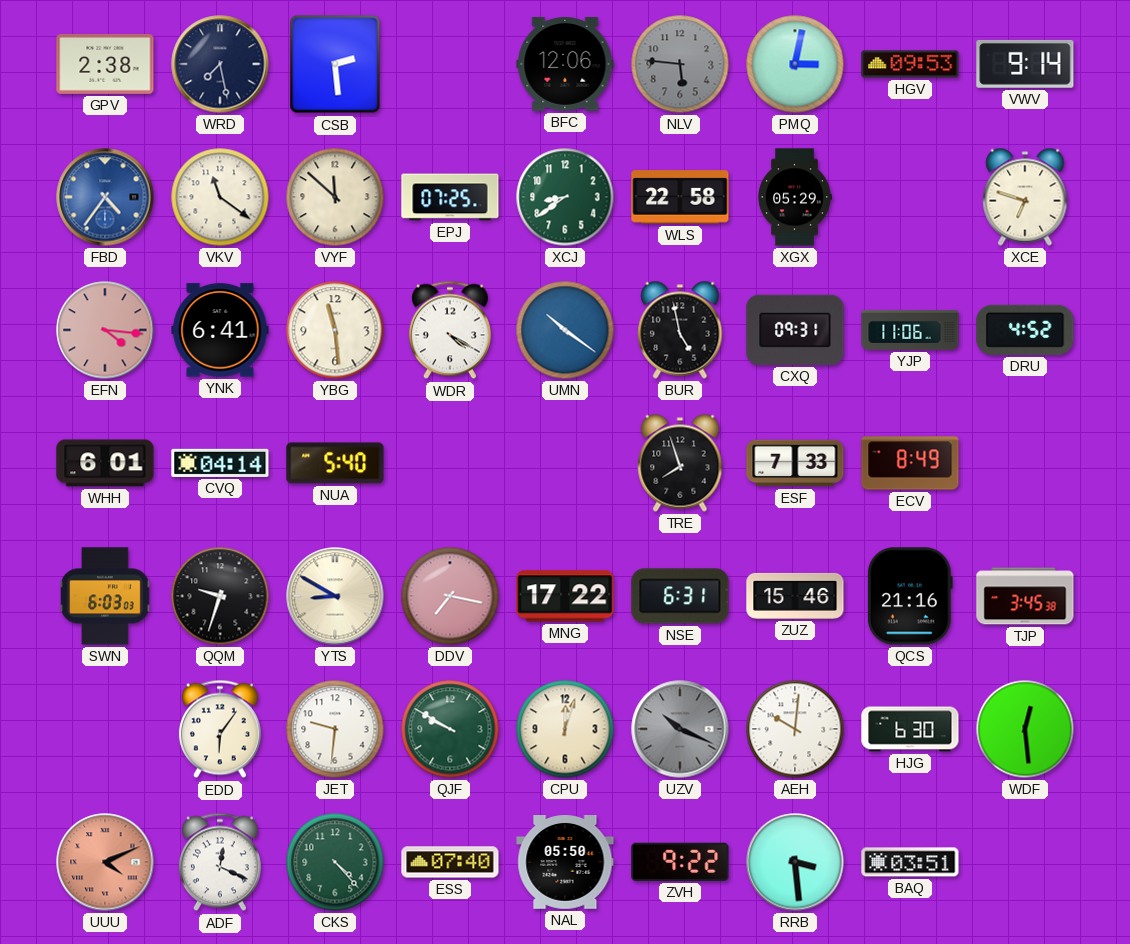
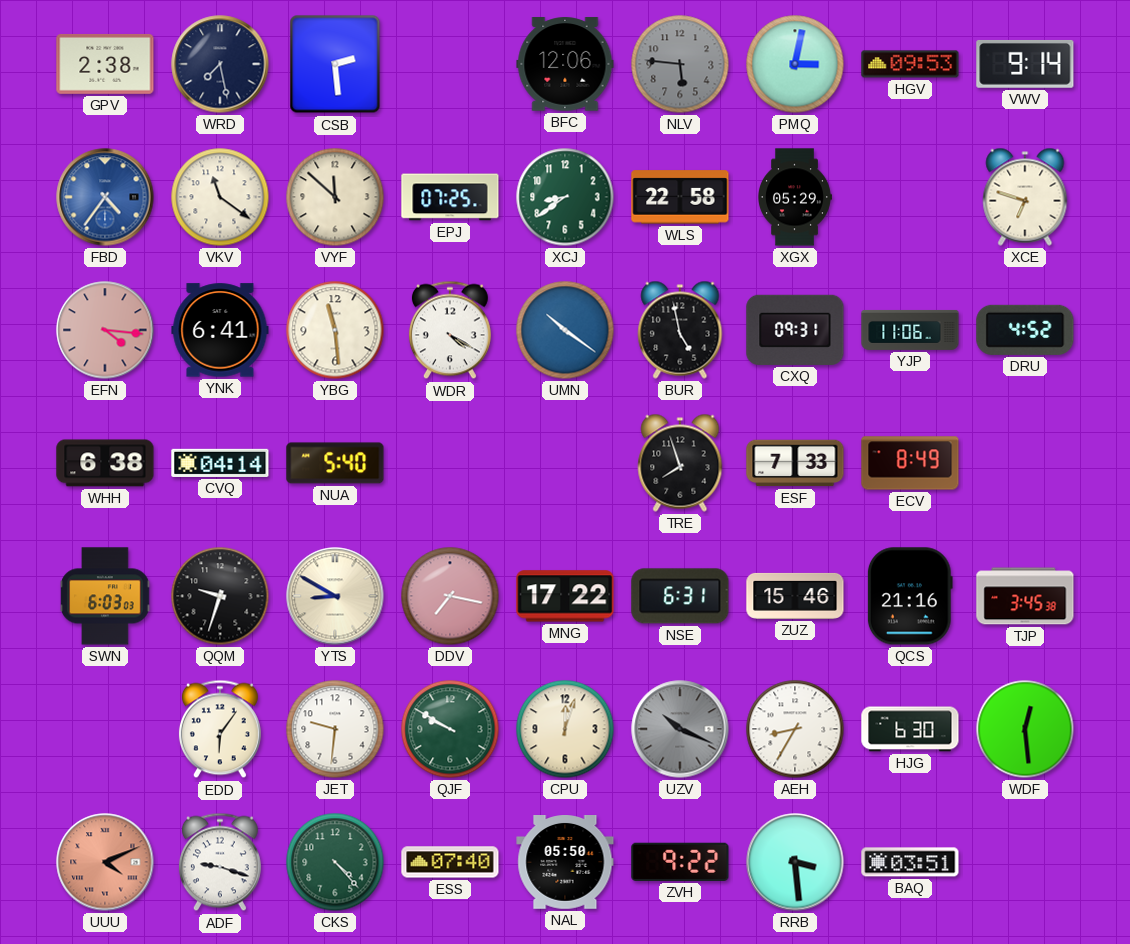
WHH: 6:01 -> 6:38 (105, 463)
AEH: 10:01 -> 8:35 (795, 729)
ADF: 12:19 -> 9:18 (220, 862)
